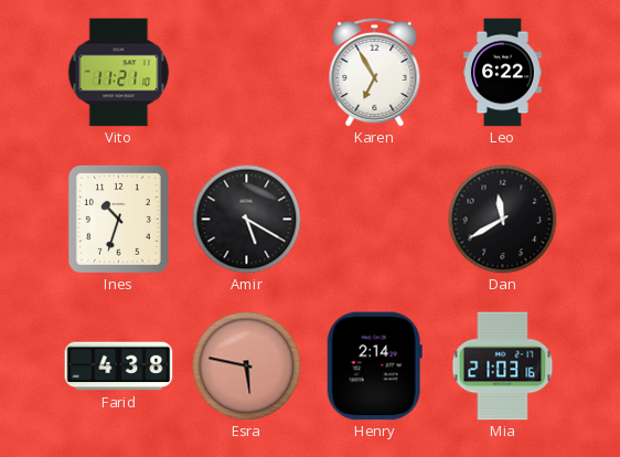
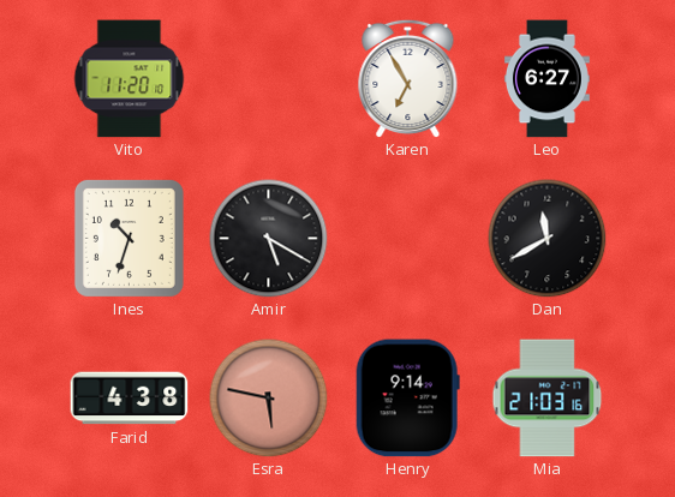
Vito: 11:21 -> 11:20 (130, 79)
Leo: 6:22 -> 6:27 (546, 79)
Henry: 2:14 -> 9:14 (407, 399)
